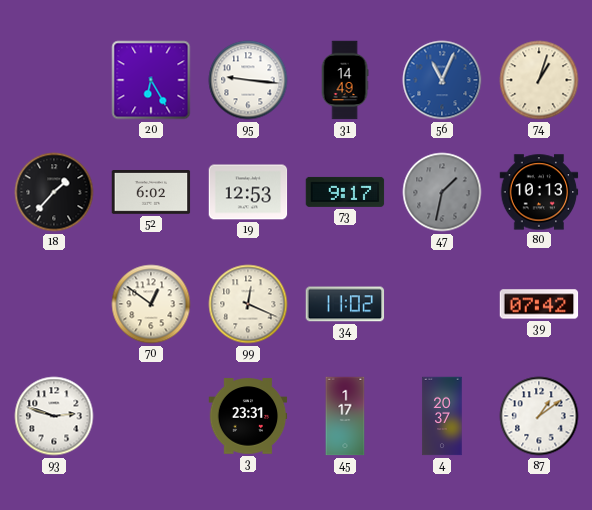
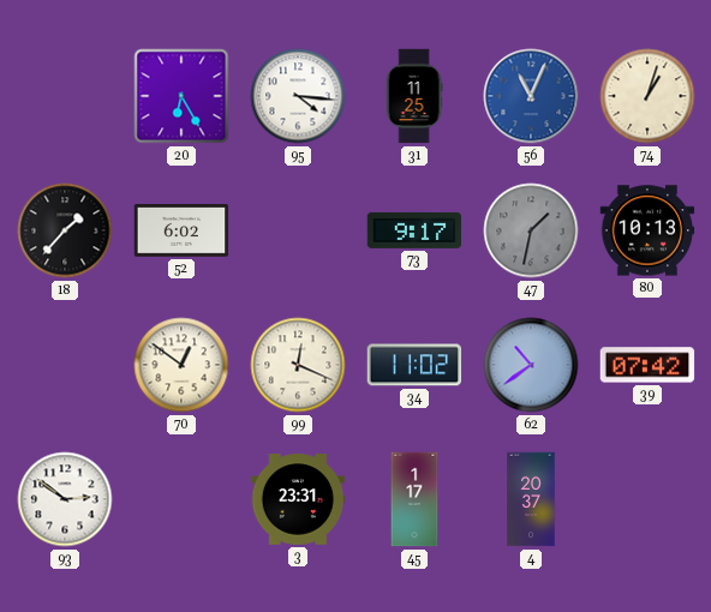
95: 9:16 -> 4:16 (298, 96)
31: 14:49 -> 11:25 (414, 96)
19: 12:53 -> none (248, 192)
62: none -> 10:39 (531, 365)
93: 2:48 -> 2:51 (65, 499)
87: 1:09 -> none (539, 416)
